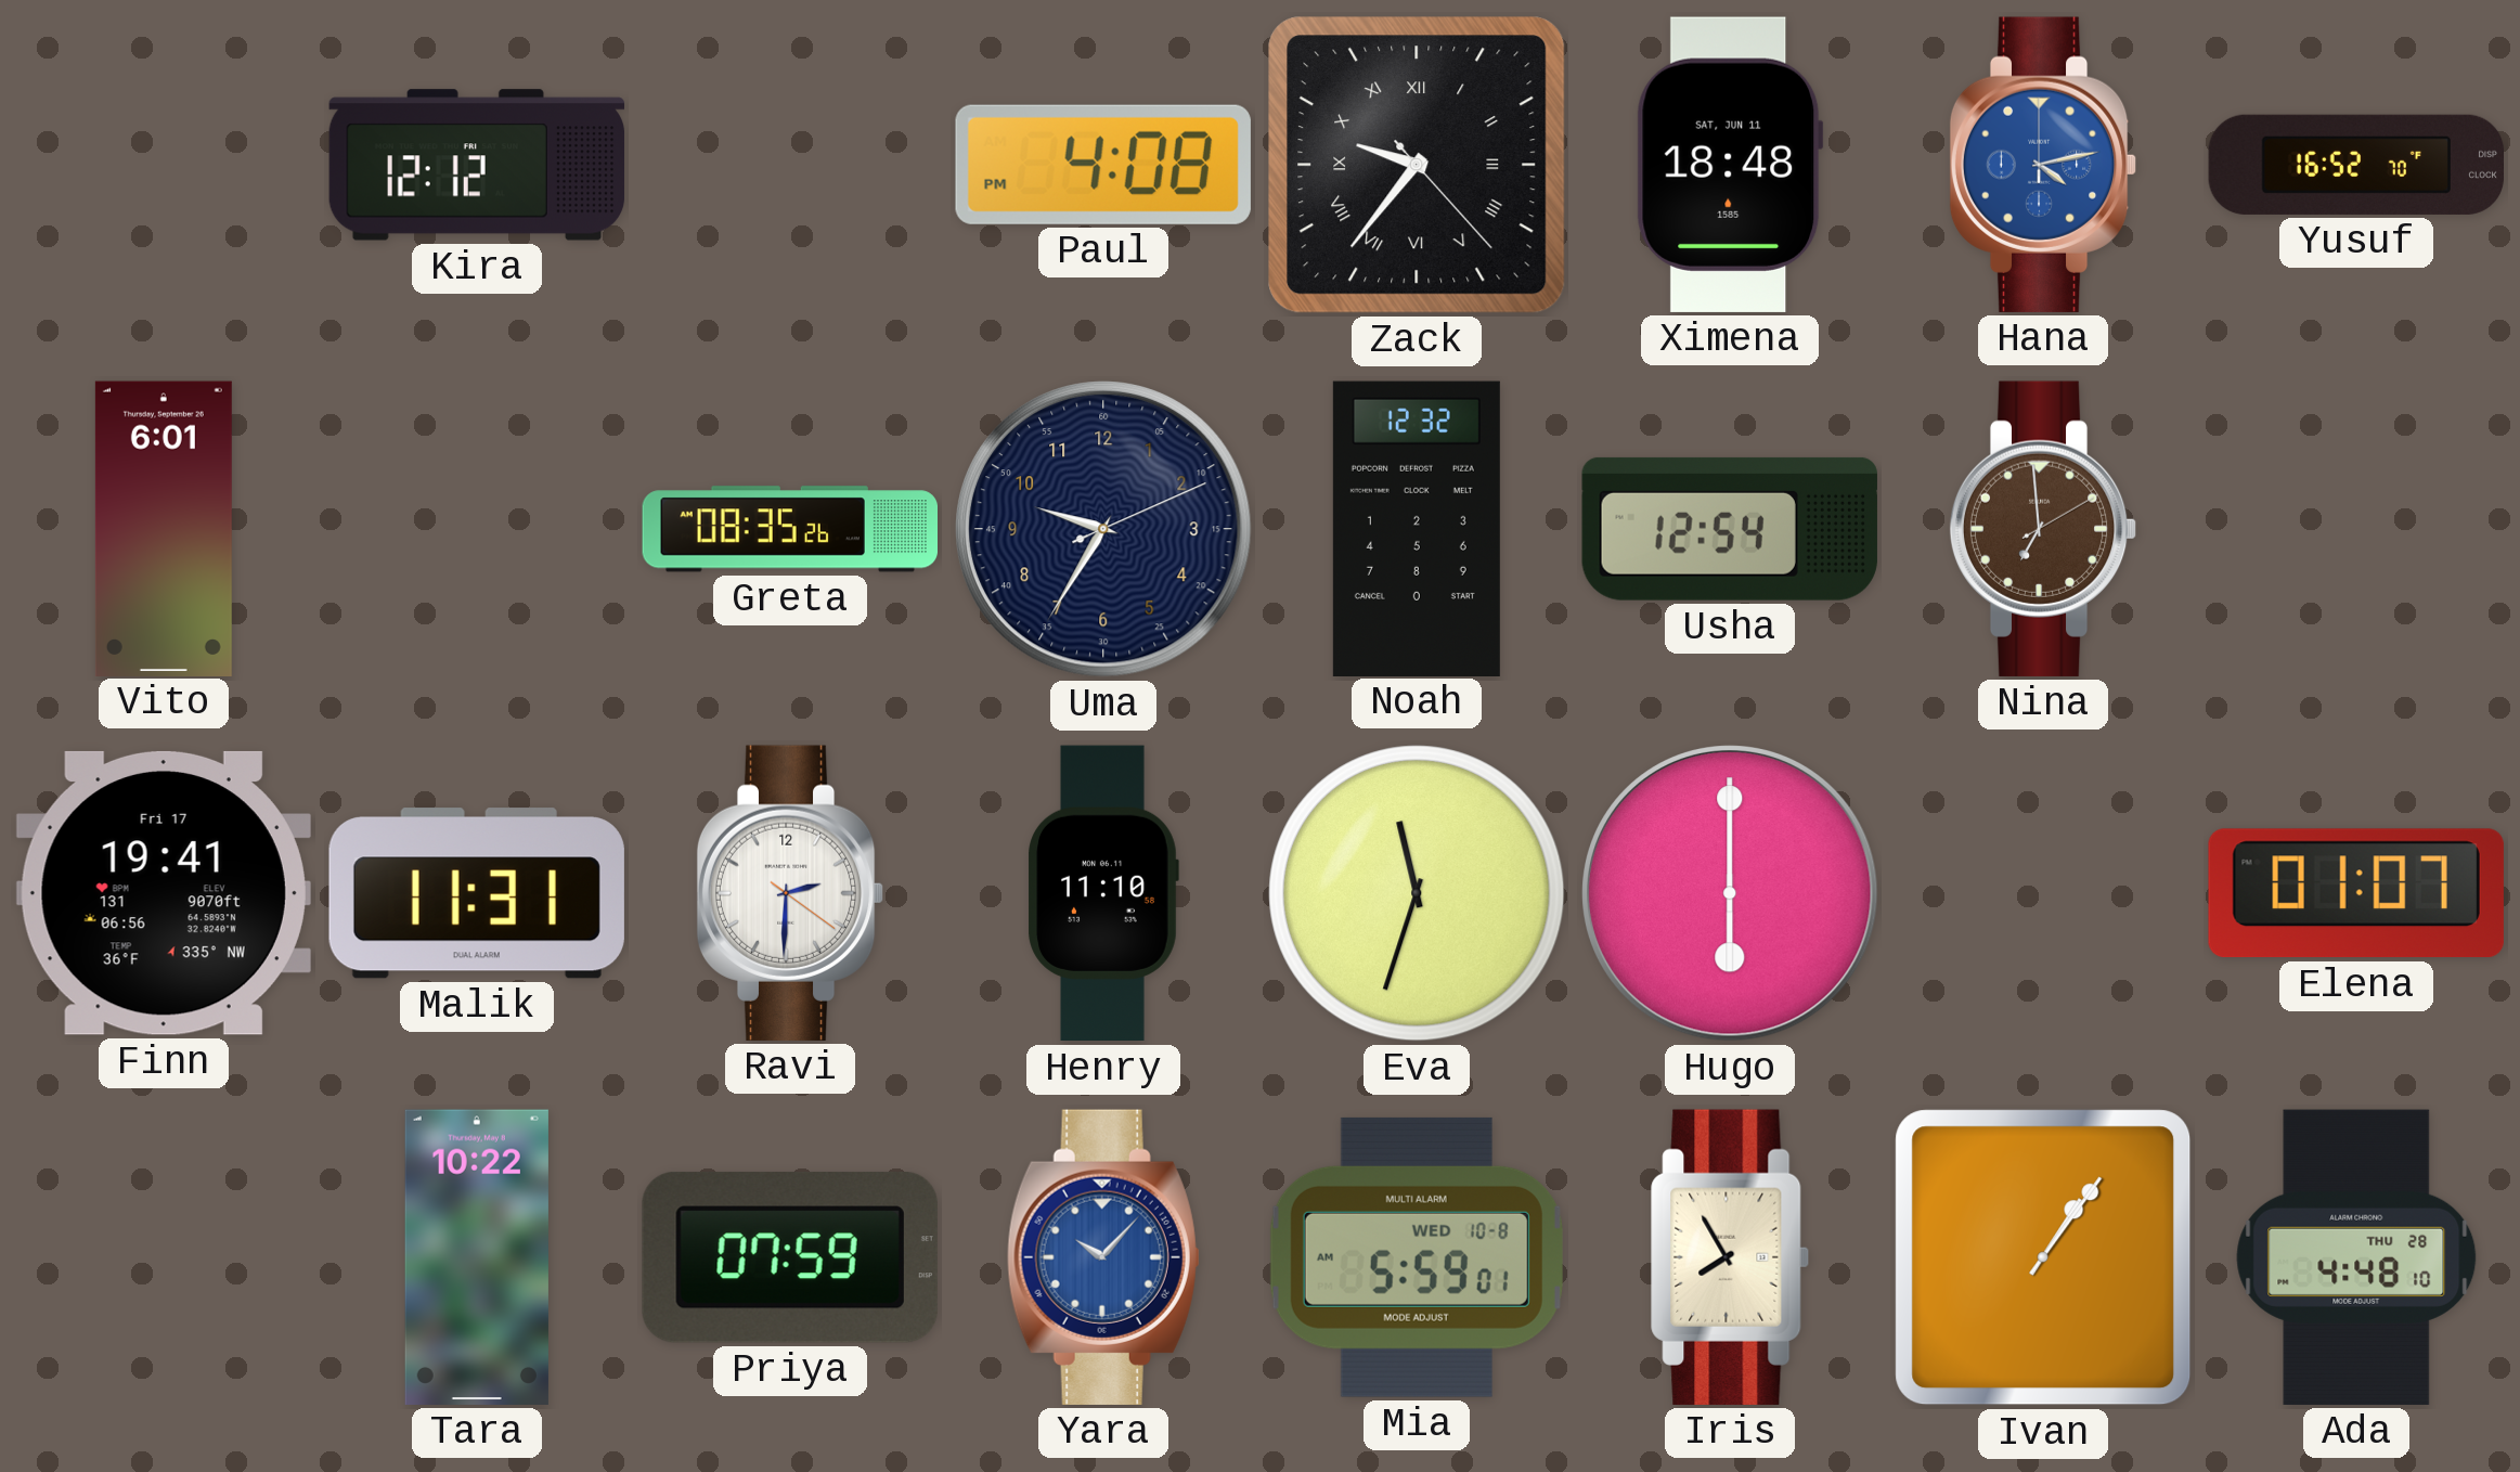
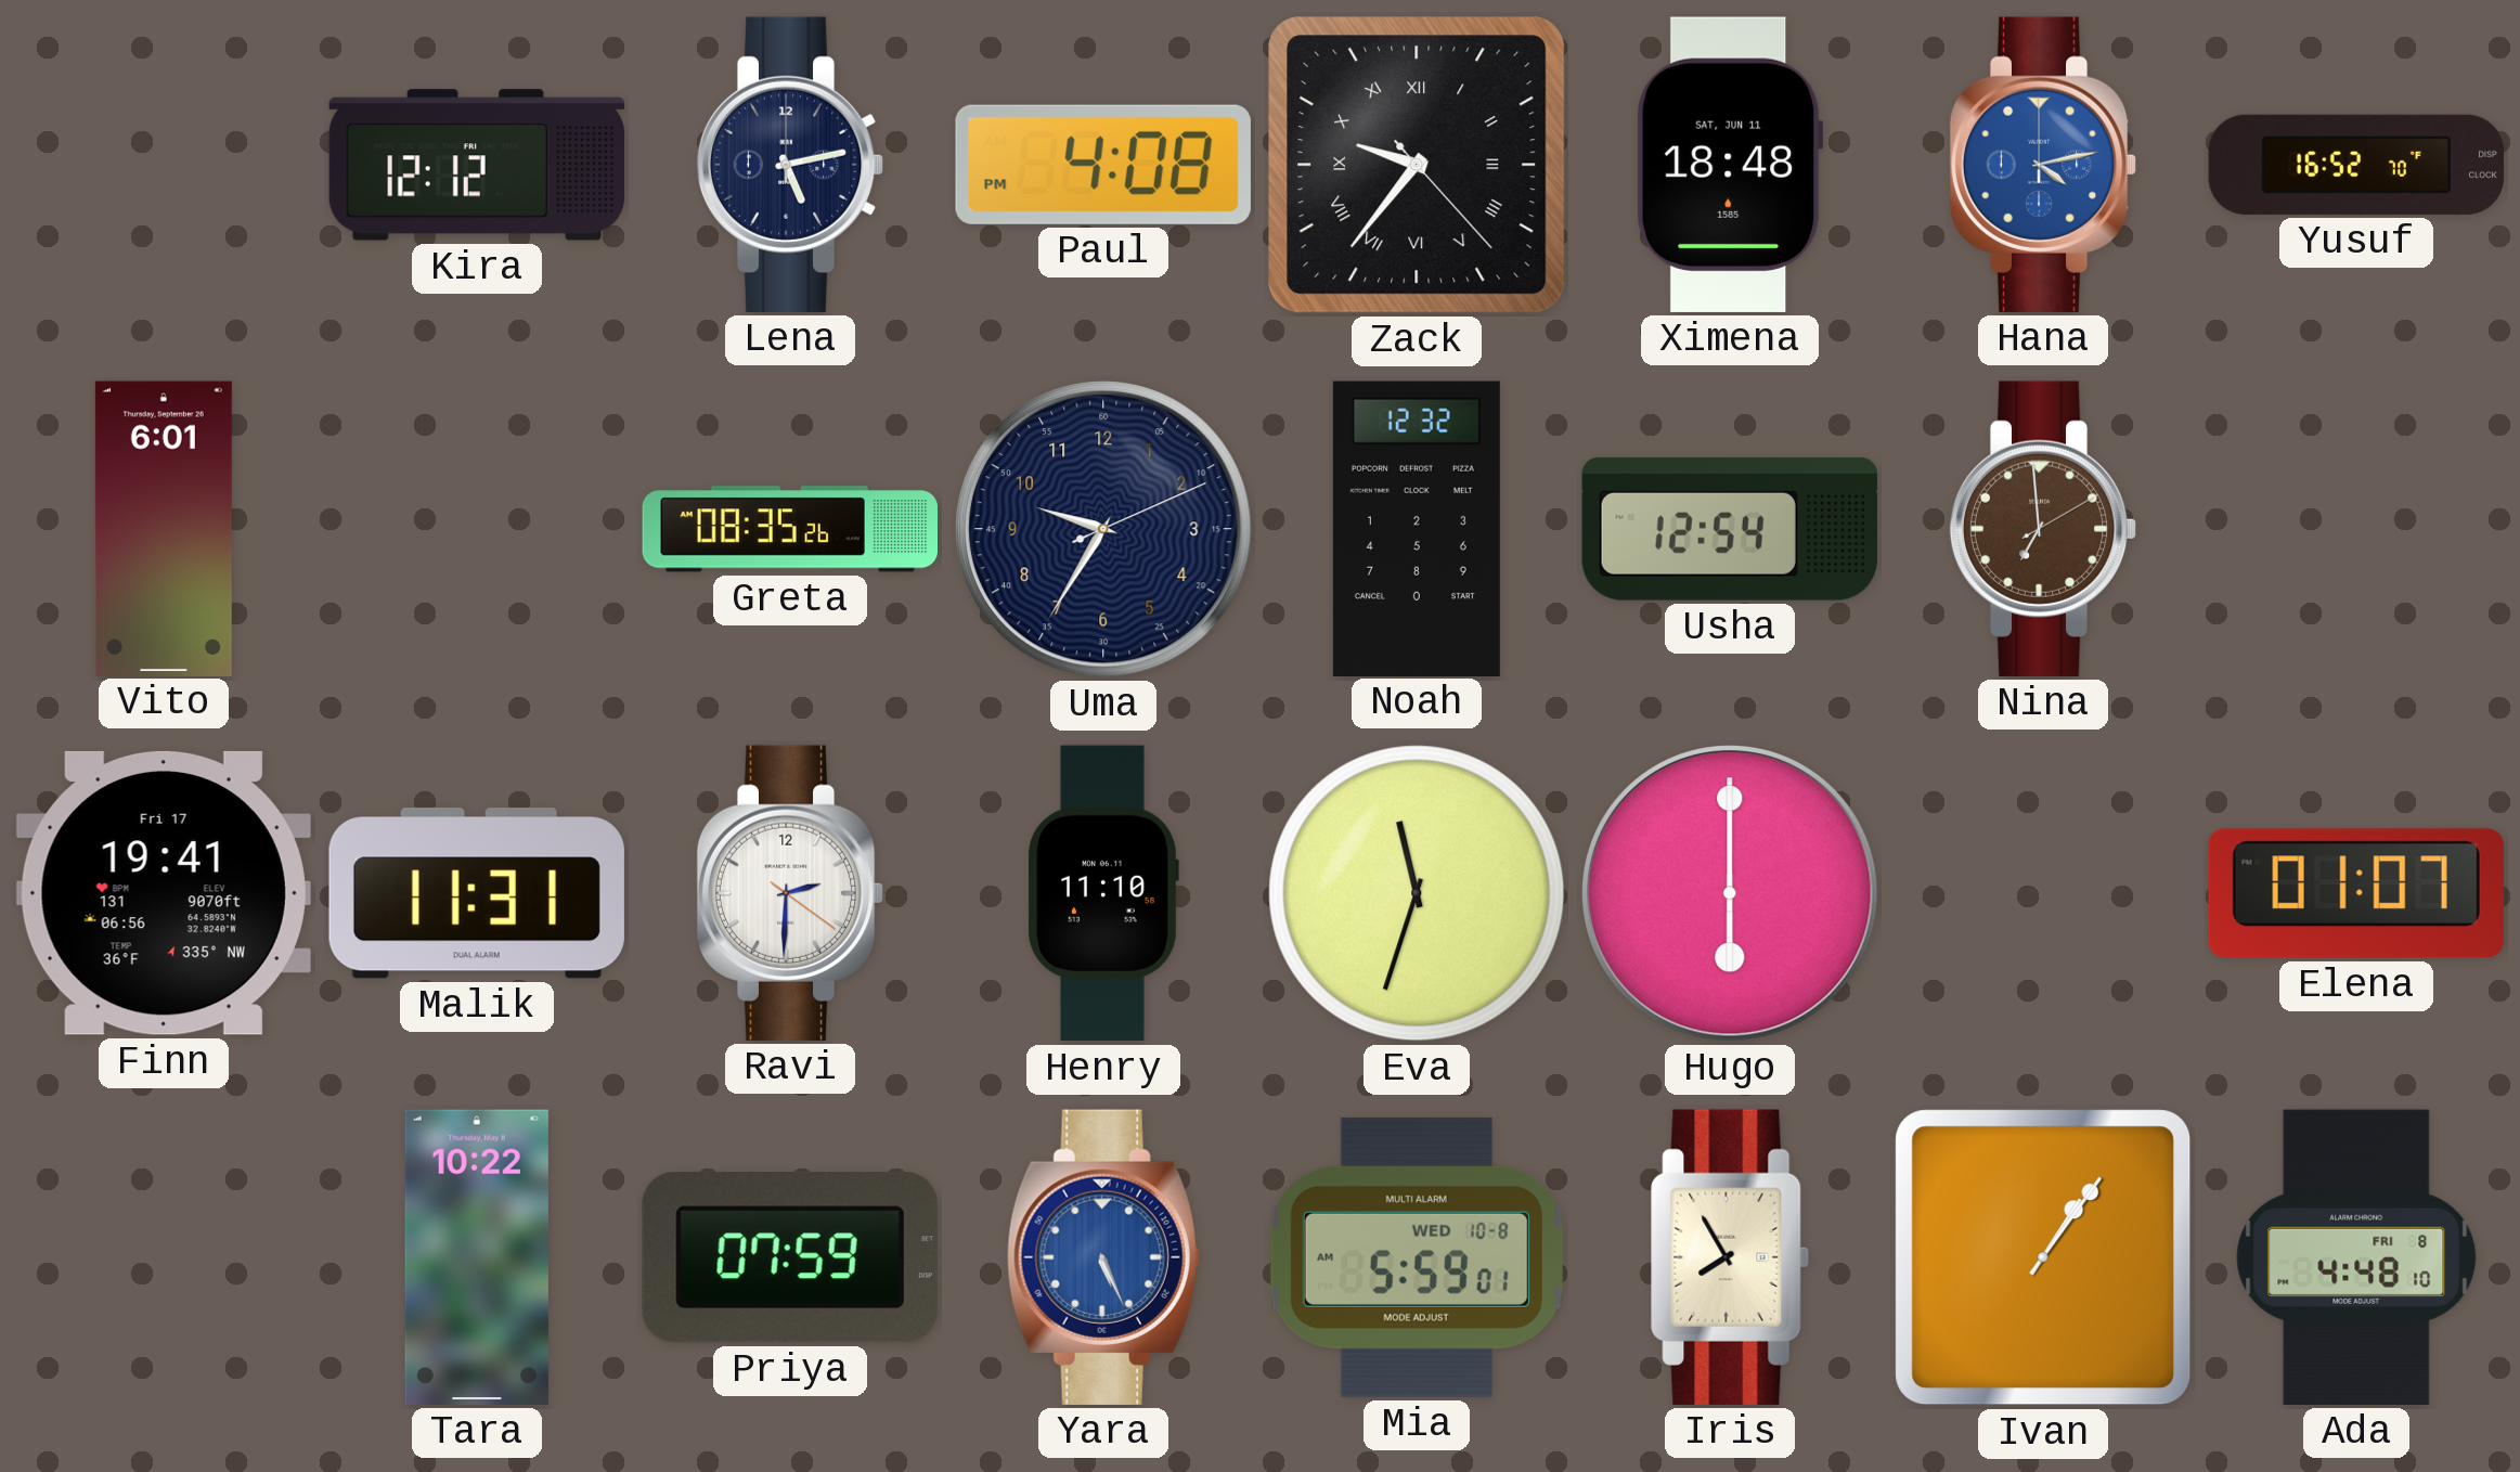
Lena: none -> 5:13 (790, 165)
Yara: 10:07 -> 5:26 (1103, 1257)
Ada date: THU 28 -> FRI 8 (2356, 1257)
